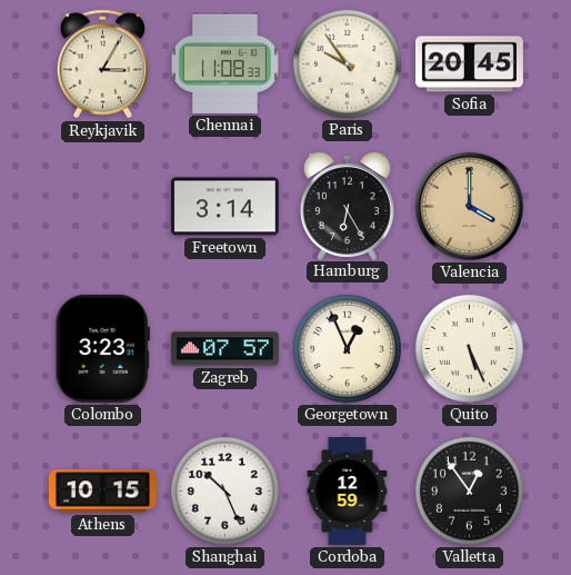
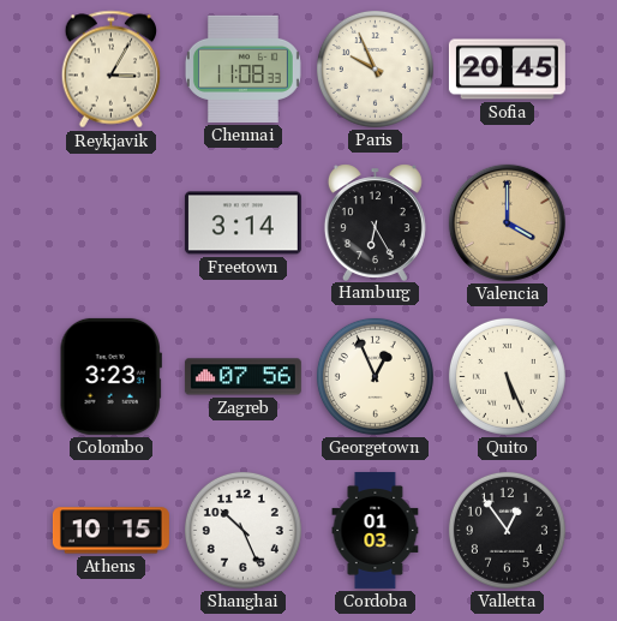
Paris: 9:54 -> 9:56 (375, 68)
Zagreb: 07:57 -> 07:56 (242, 377)
Cordoba: 12:59 -> 01:03 (376, 530)
